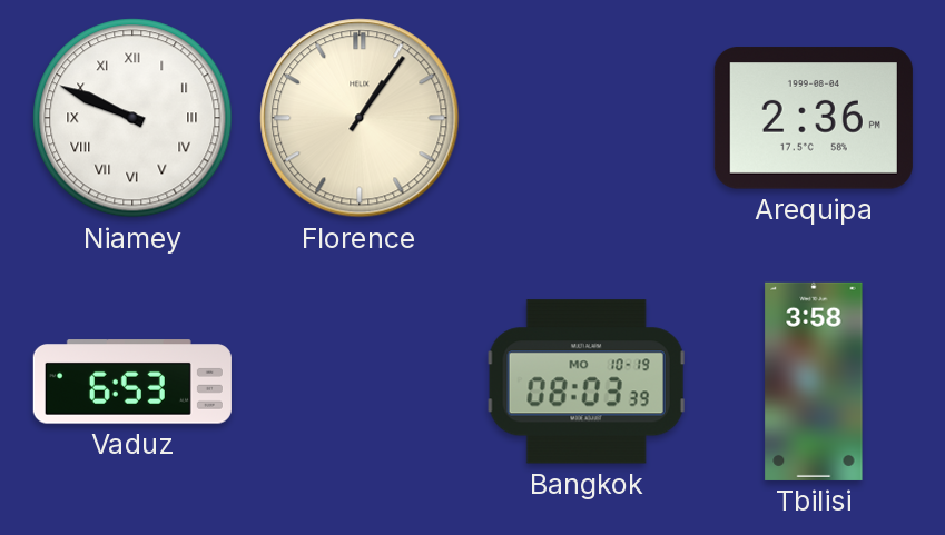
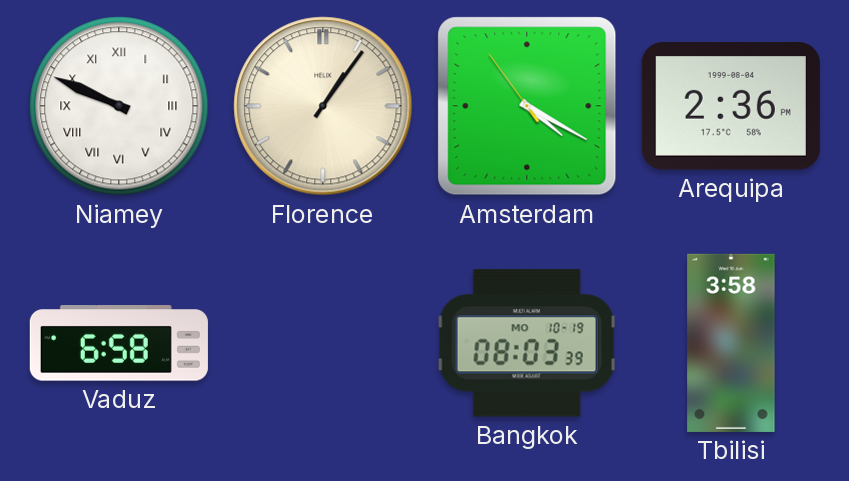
Amsterdam: none -> 4:19 (527, 106)
Vaduz: 6:53 -> 6:58 (119, 343)
